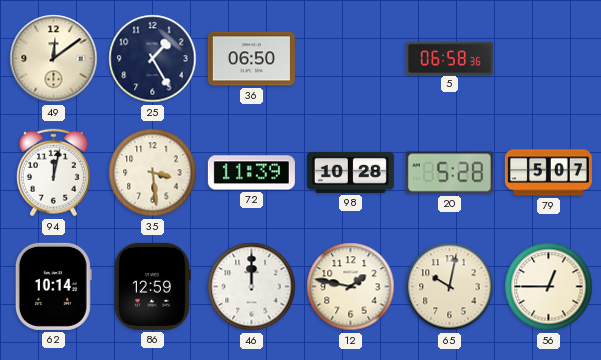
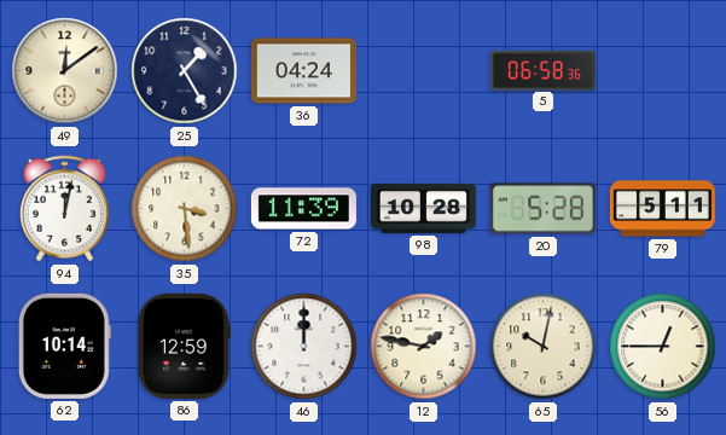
36: 06:50 -> 04:24 (303, 71)
79: 5:07 -> 5:11 (662, 209)
